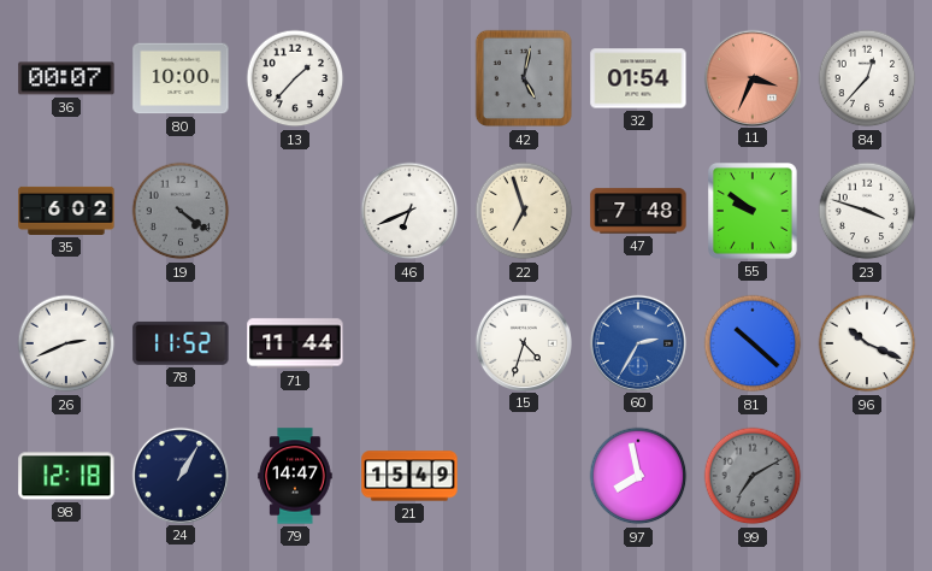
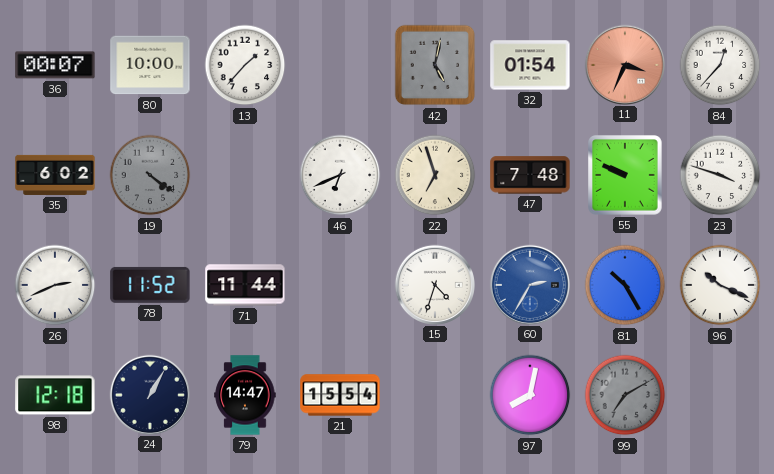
55: 9:51 -> 9:49 (626, 175)
81: 10:22 -> 10:25 (625, 285)
21: 15:49 -> 15:54 (340, 395)
97: 7:58 -> 8:02 (530, 395)
